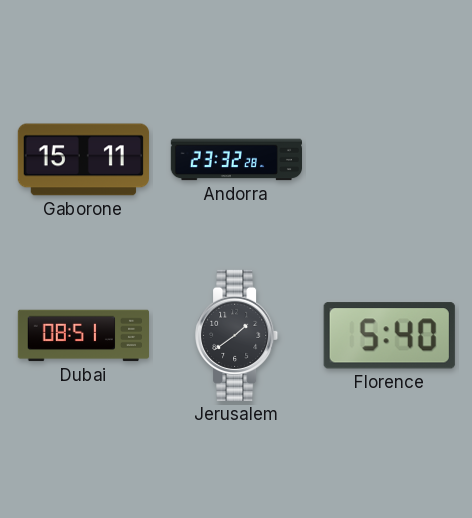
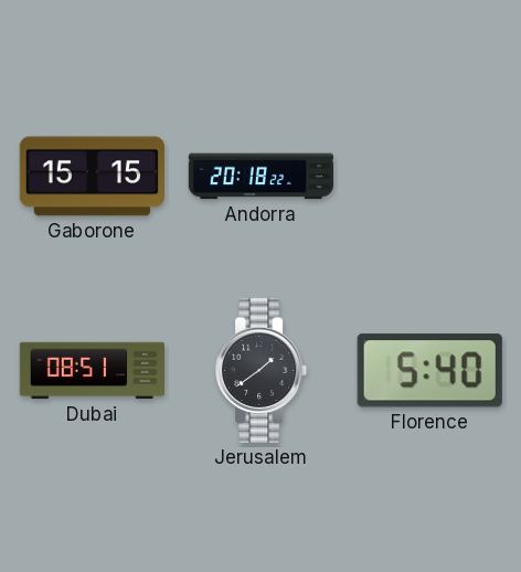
Gaborone: 15:11 -> 15:15 (92, 177)
Andorra: 23:32 -> 20:18 (260, 177)
